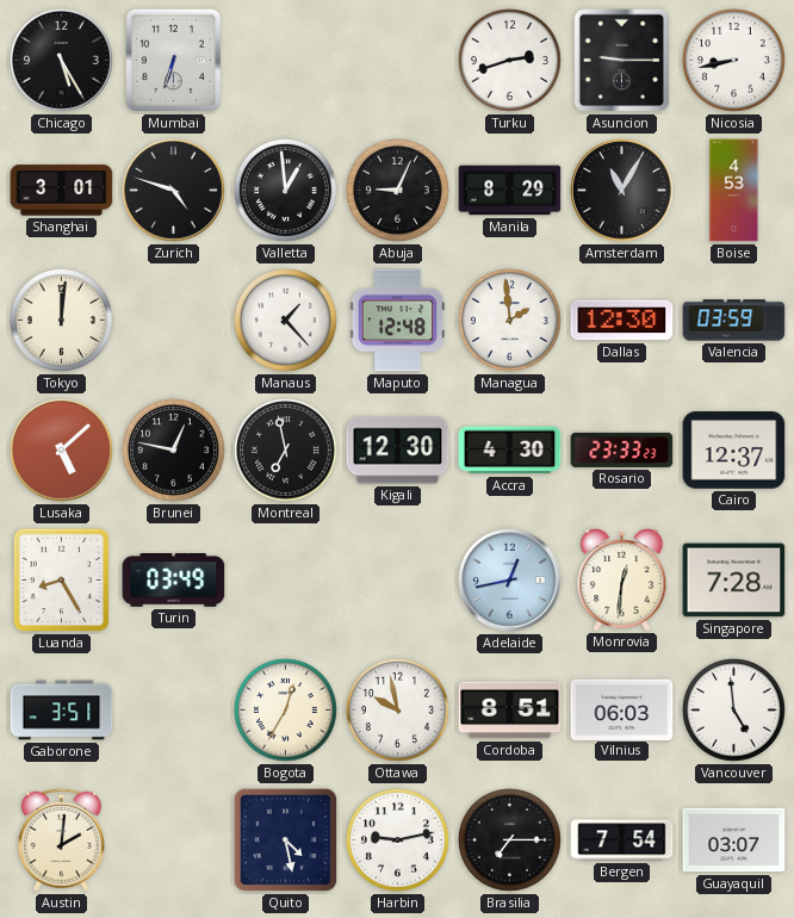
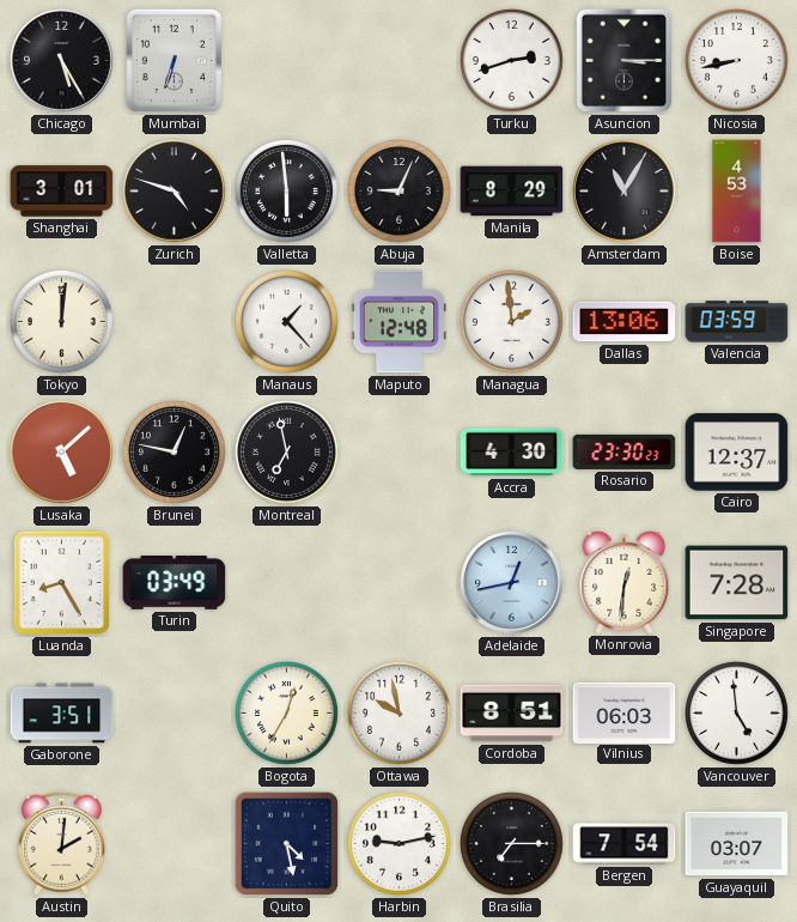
Asuncion: 9:15 -> 3:15 (625, 61)
Valletta: 12:59 -> 5:59 (286, 190)
Dallas: 12:30 -> 13:06 (625, 322)
Kigali: 12:30 -> none (398, 451)
Rosario: 23:33 -> 23:30 (625, 451)
